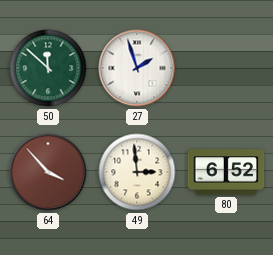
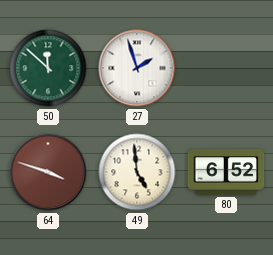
64: 3:53 -> 3:48 (48, 172)
49: 2:59 -> 4:59 (137, 172)
